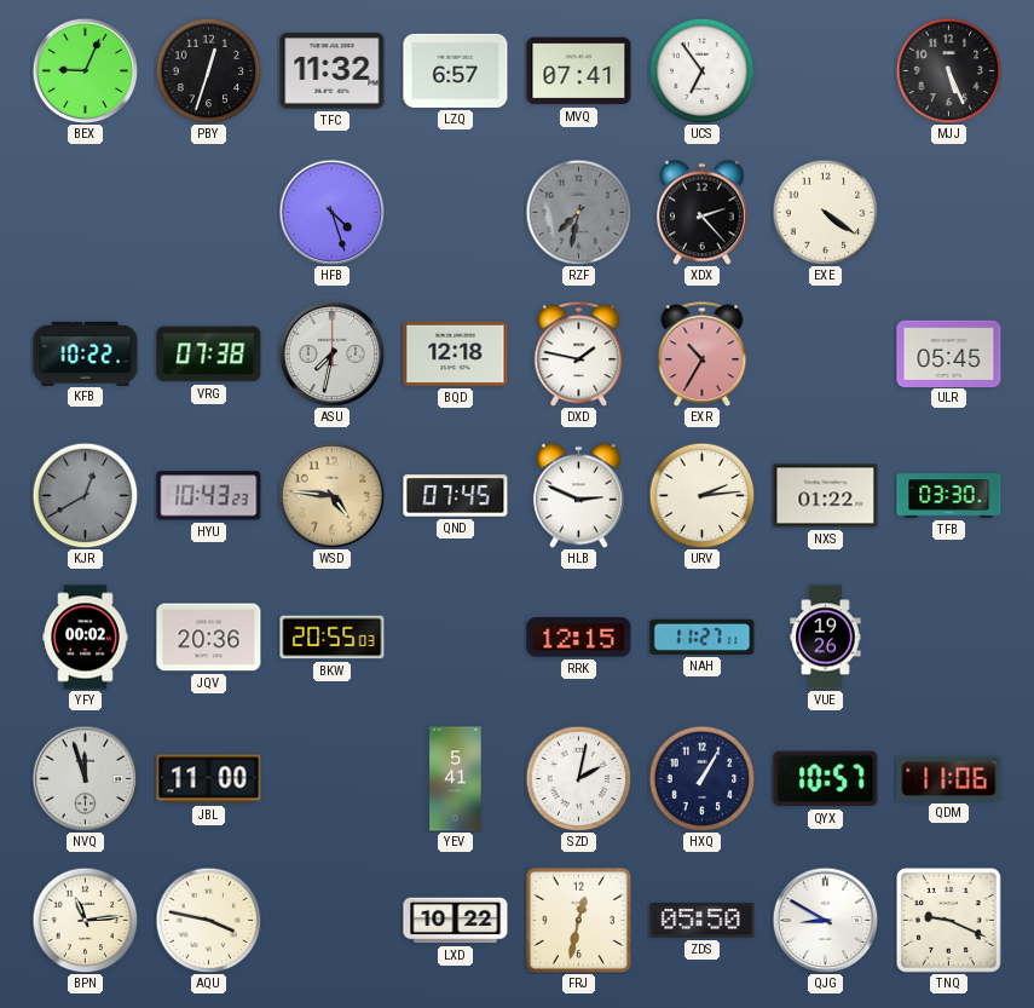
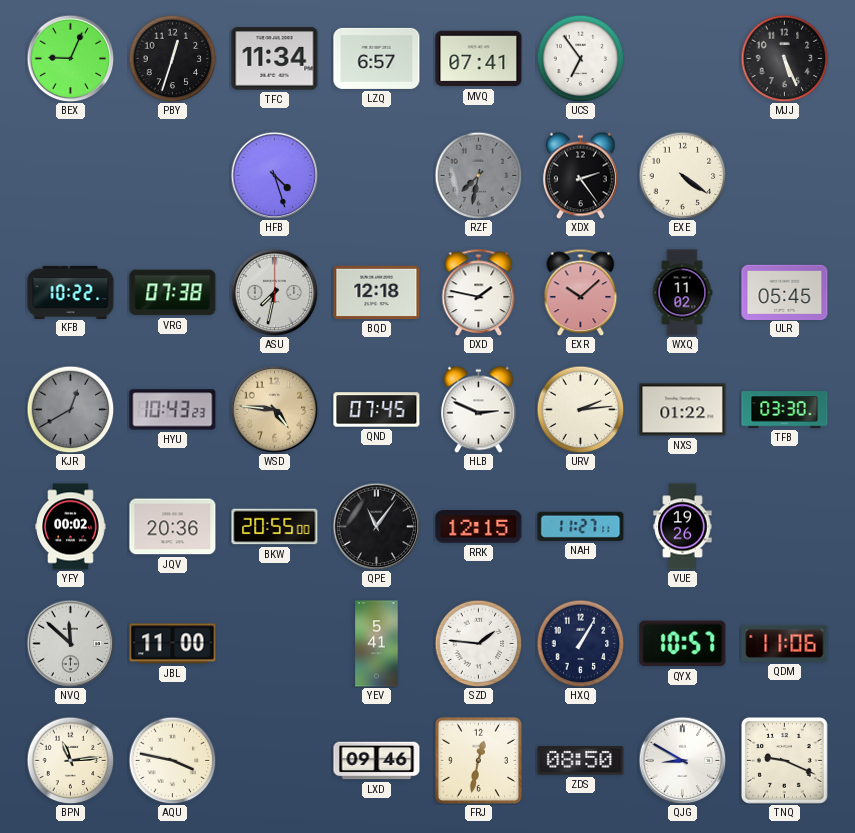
TFC: 11:32 -> 11:34 (275, 59)
XDX: 2:23 -> 2:24 (581, 175)
EXR: 10:35 -> 10:08 (581, 292)
WXQ: none -> 11:02 (682, 293)
BKW: 20:55:03 -> 20:55:00 (275, 527)
QPE: none -> 11:06 (376, 526)
NVQ: 11:57 -> 11:52 (70, 643)
SZD: 2:02 -> 1:46 (478, 643)
LXD: 10:22 -> 09:46 (377, 761)
ZDS: 05:50 -> 08:50 (581, 761)
